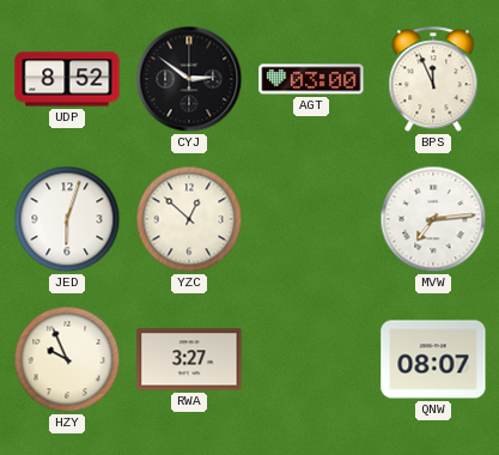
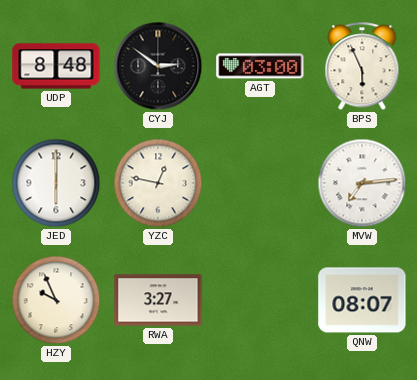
UDP: 8:52 -> 8:48 (56, 66)
BPS: 11:56 -> 5:56 (362, 67)
JED: 6:03 -> 6:00 (56, 183)
YZC: 12:52 -> 12:47 (158, 183)
